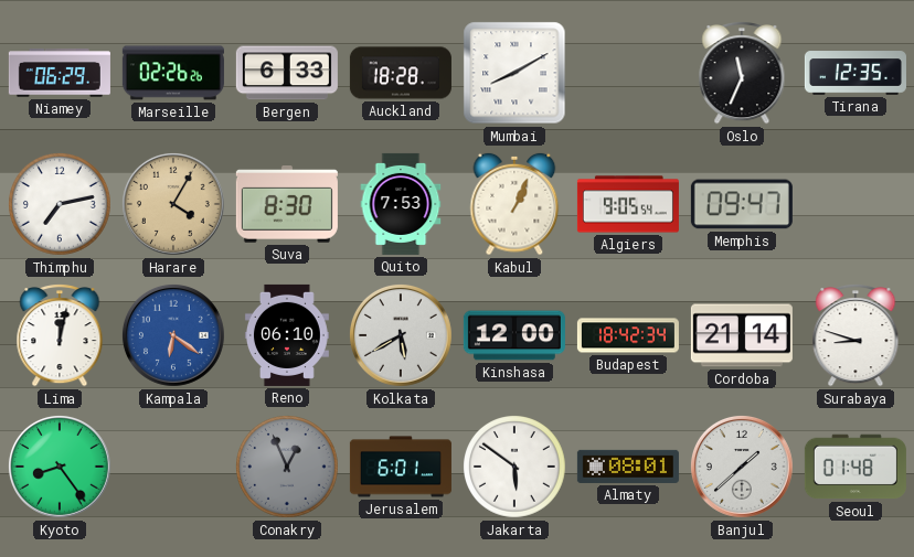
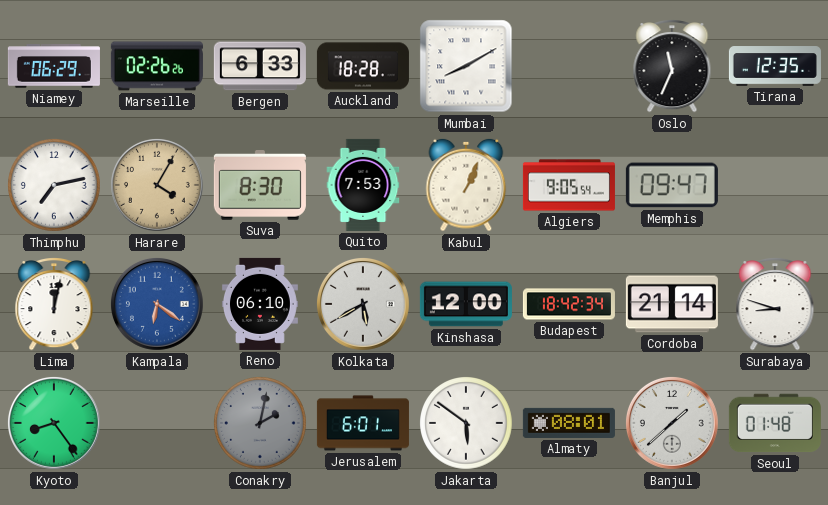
Conakry: 12:56 -> 2:02 (261, 424)
